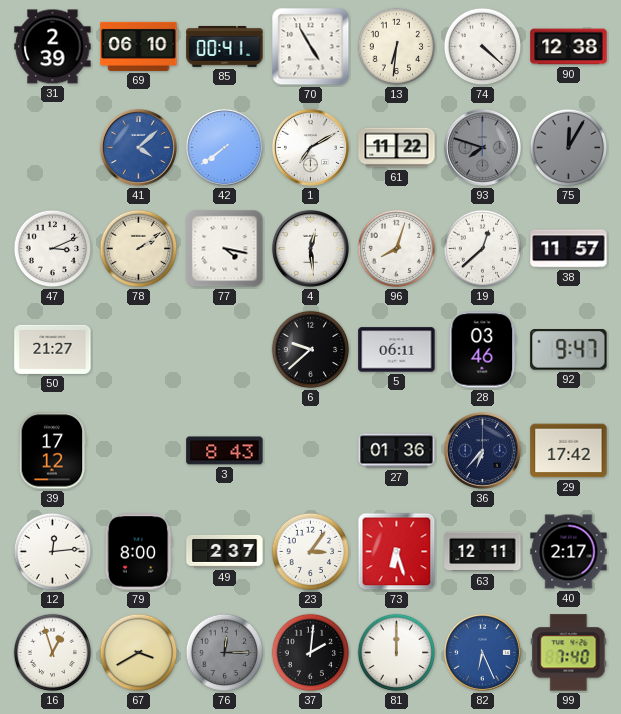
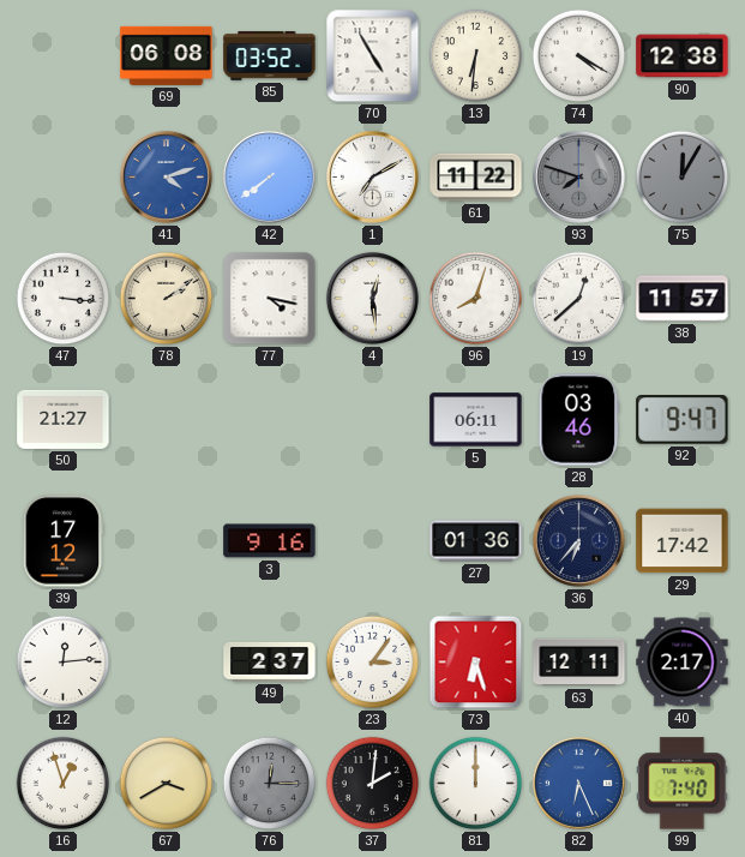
31: 2:39 -> none (53, 47)
69: 06:10 -> 06:08 (167, 55)
85: 00:41 -> 03:52 (270, 56)
74: 4:22 -> 4:20 (579, 56)
41: 4:08 -> 4:12 (166, 176)
47: 3:11 -> 3:16 (64, 299)
6: 9:38 -> none (311, 350)
3: 8:43 -> 9:16 (270, 541)
79: 8:00 -> none (138, 552)
